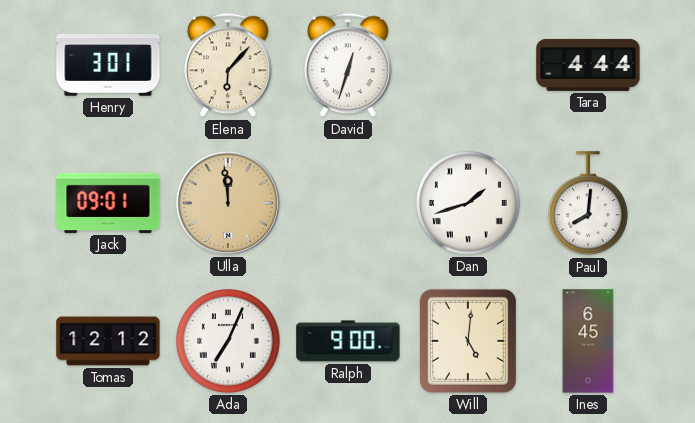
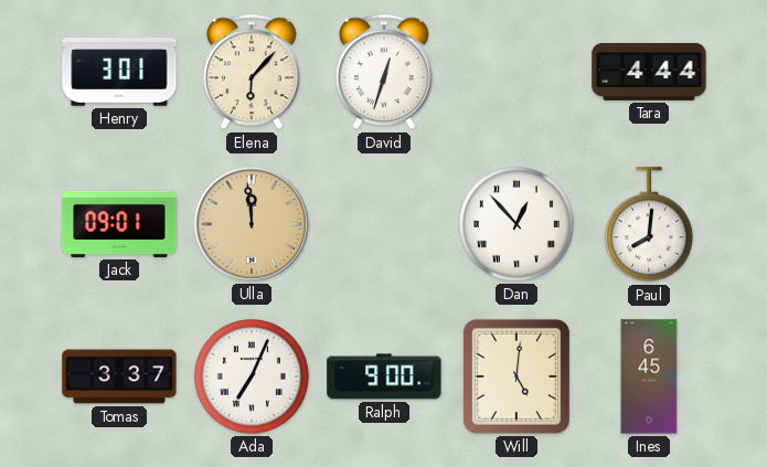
Dan: 1:42 -> 12:53 (516, 224)
Tomas: 12:12 -> 3:37 (119, 376)
